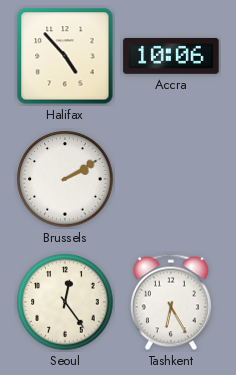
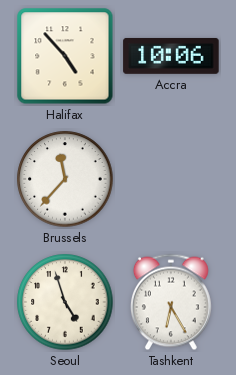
Brussels: 2:10 -> 11:37 (65, 179)
Seoul: 12:24 -> 4:57 (65, 302)
